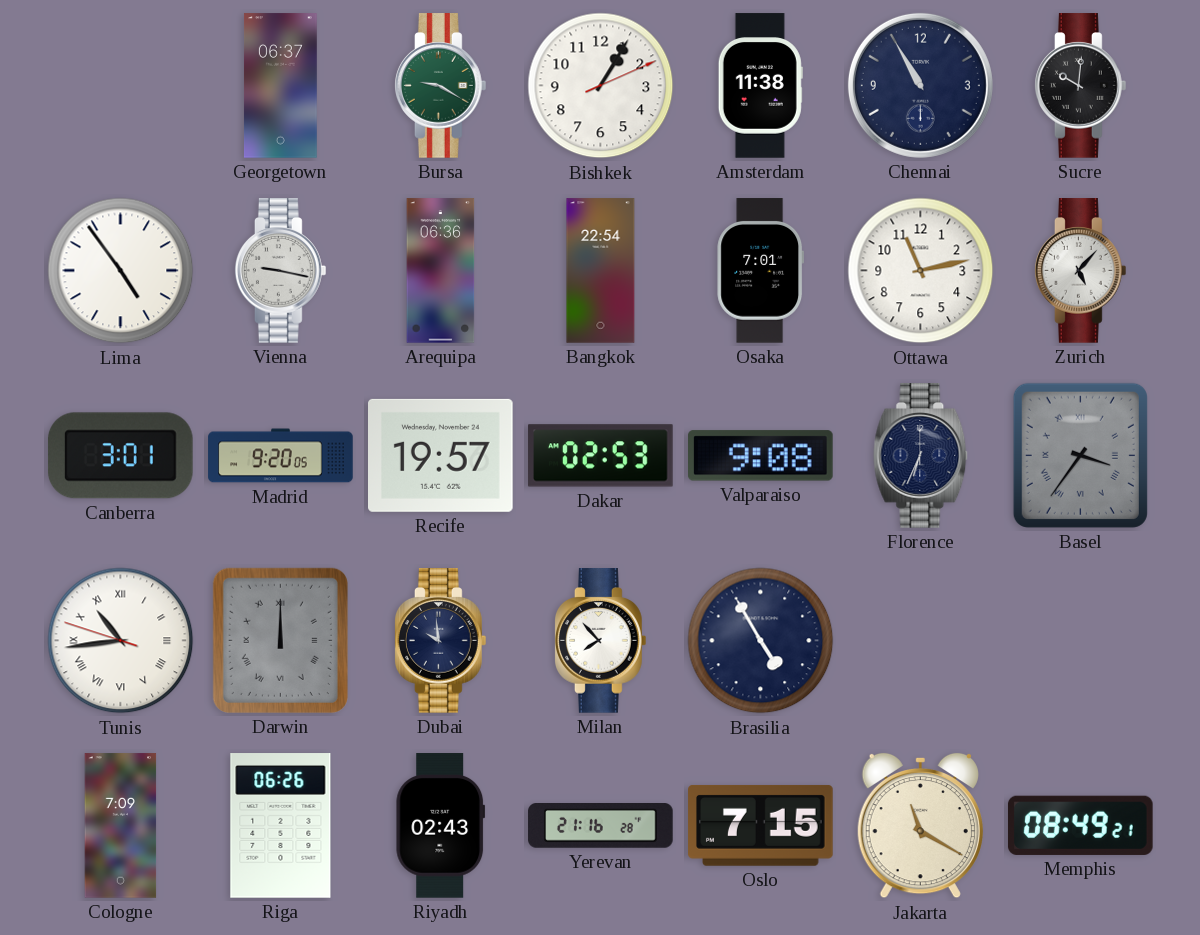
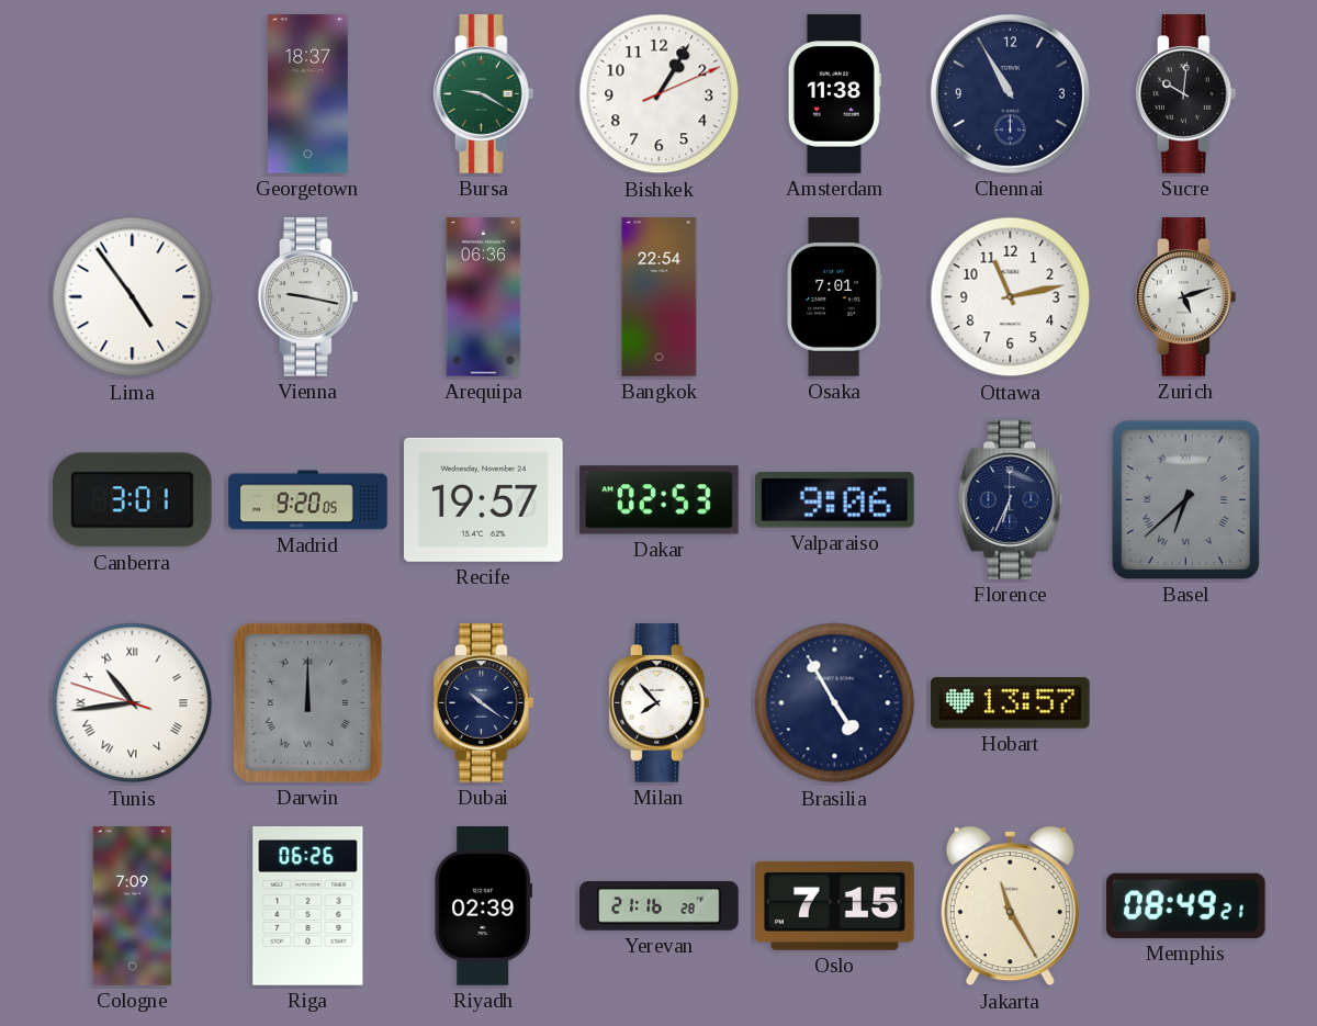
Georgetown: 06:37 -> 18:37 (307, 94)
Zurich: 5:07 -> 5:12 (1186, 297)
Valparaiso: 9:08 -> 9:06 (835, 500)
Basel: 3:36 -> 6:38 (1185, 499)
Dubai: 9:59 -> 10:21 (484, 703)
Hobart: none -> 13:57 (1011, 703)
Riyadh: 02:43 -> 02:39 (484, 906)
Jakarta: 11:20 -> 11:25 (1010, 906)
